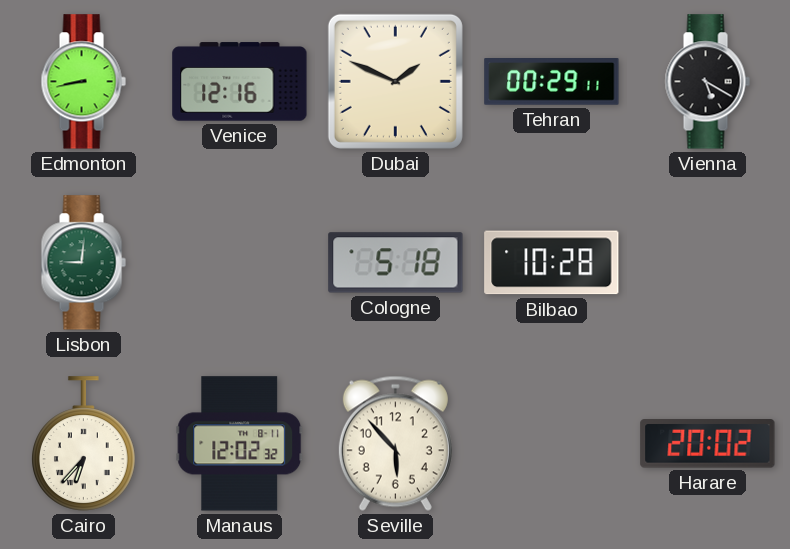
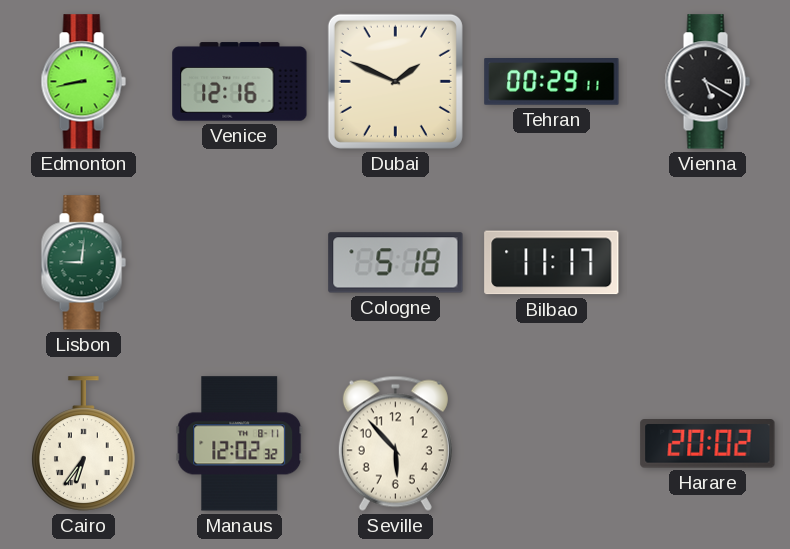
Bilbao: 10:28 -> 11:17 (552, 263)
Cairo: 6:37 -> 6:36 (83, 444)
